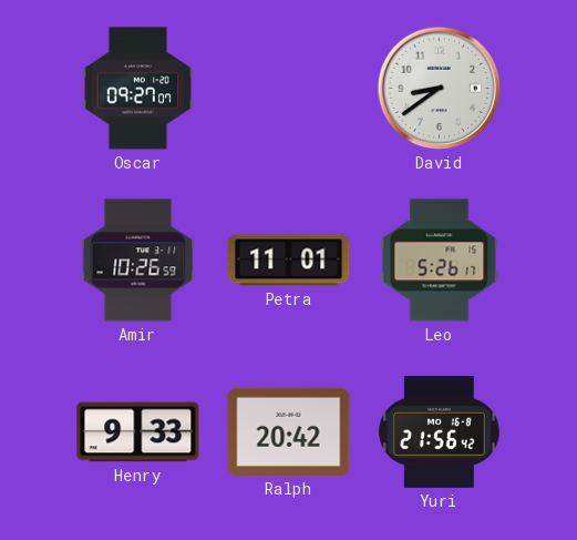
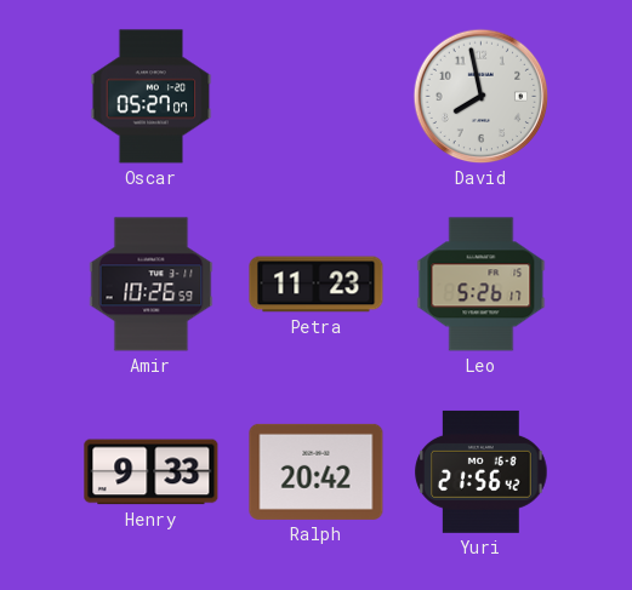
Oscar: 09:27 -> 05:27 (152, 97)
David: 8:39 -> 7:58 (482, 97)
Petra: 11:01 -> 11:23 (317, 285)
